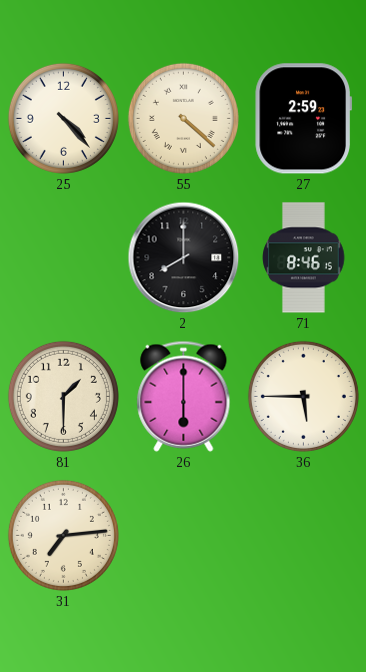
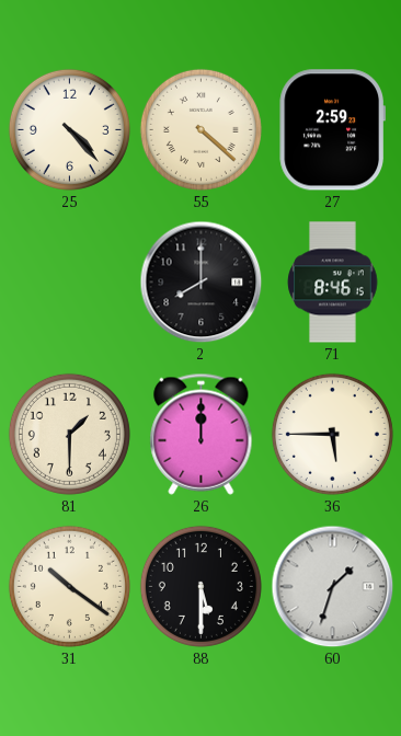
26: 6:00 -> 12:00 (202, 434)
31: 7:14 -> 10:21 (69, 586)
88: none -> 5:30 (200, 586)
60: none -> 1:33 (332, 586)
